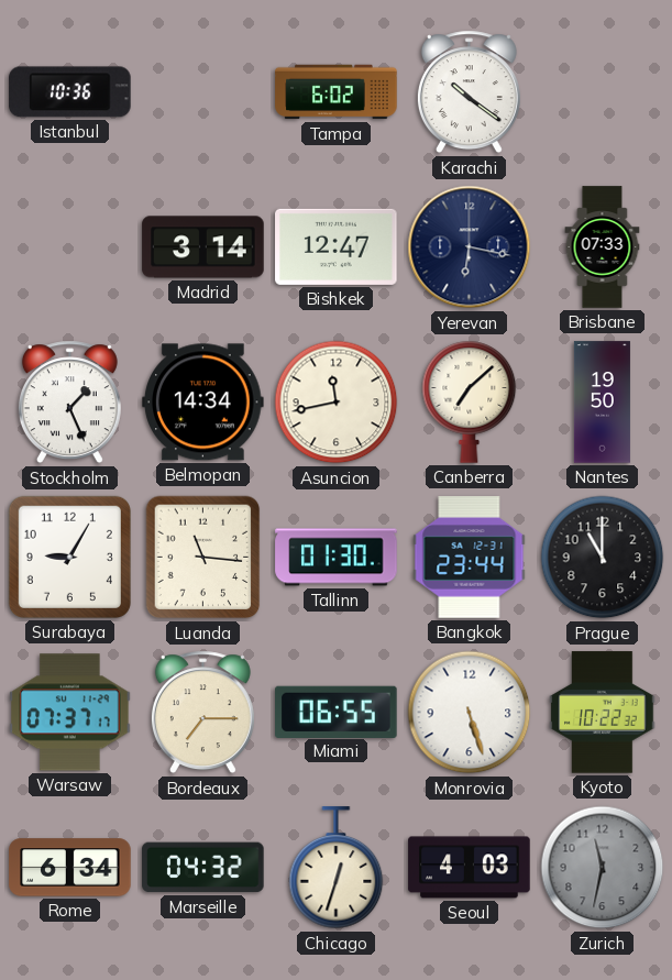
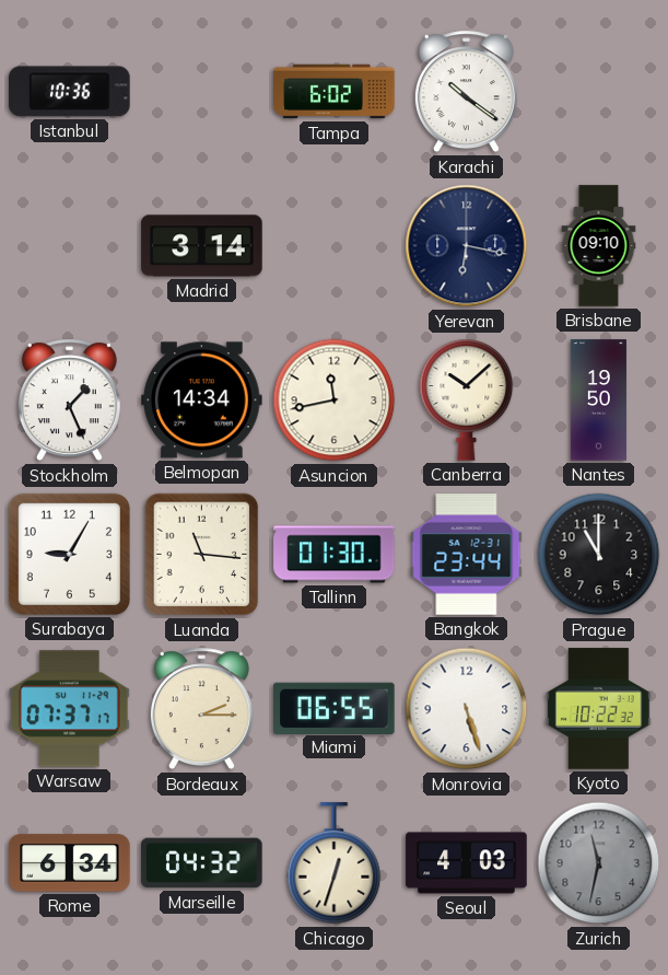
Bishkek: 12:47 -> none (337, 246)
Brisbane: 07:33 -> 09:10 (599, 246)
Canberra: 7:08 -> 10:08 (467, 399)
Bordeaux: 7:15 -> 2:15 (201, 709)
